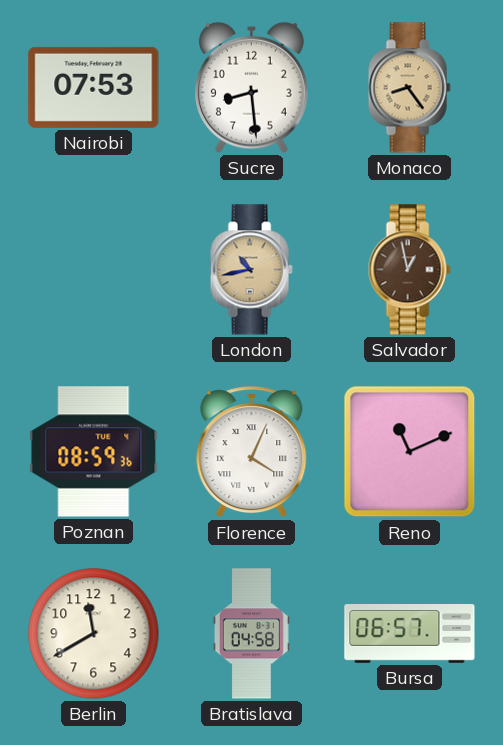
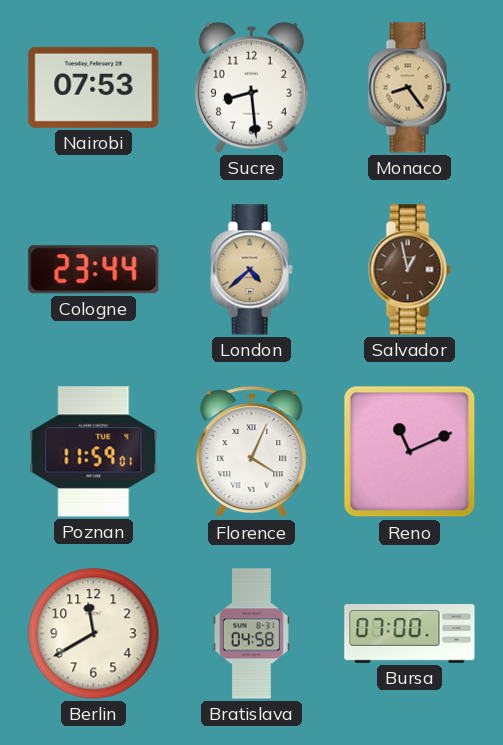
Cologne: none -> 23:44 (94, 270)
London: 10:43 -> 4:38 (251, 270)
Poznan: 08:59 -> 11:59 (94, 452)
Bursa: 06:57 -> 07:00 (410, 634)
